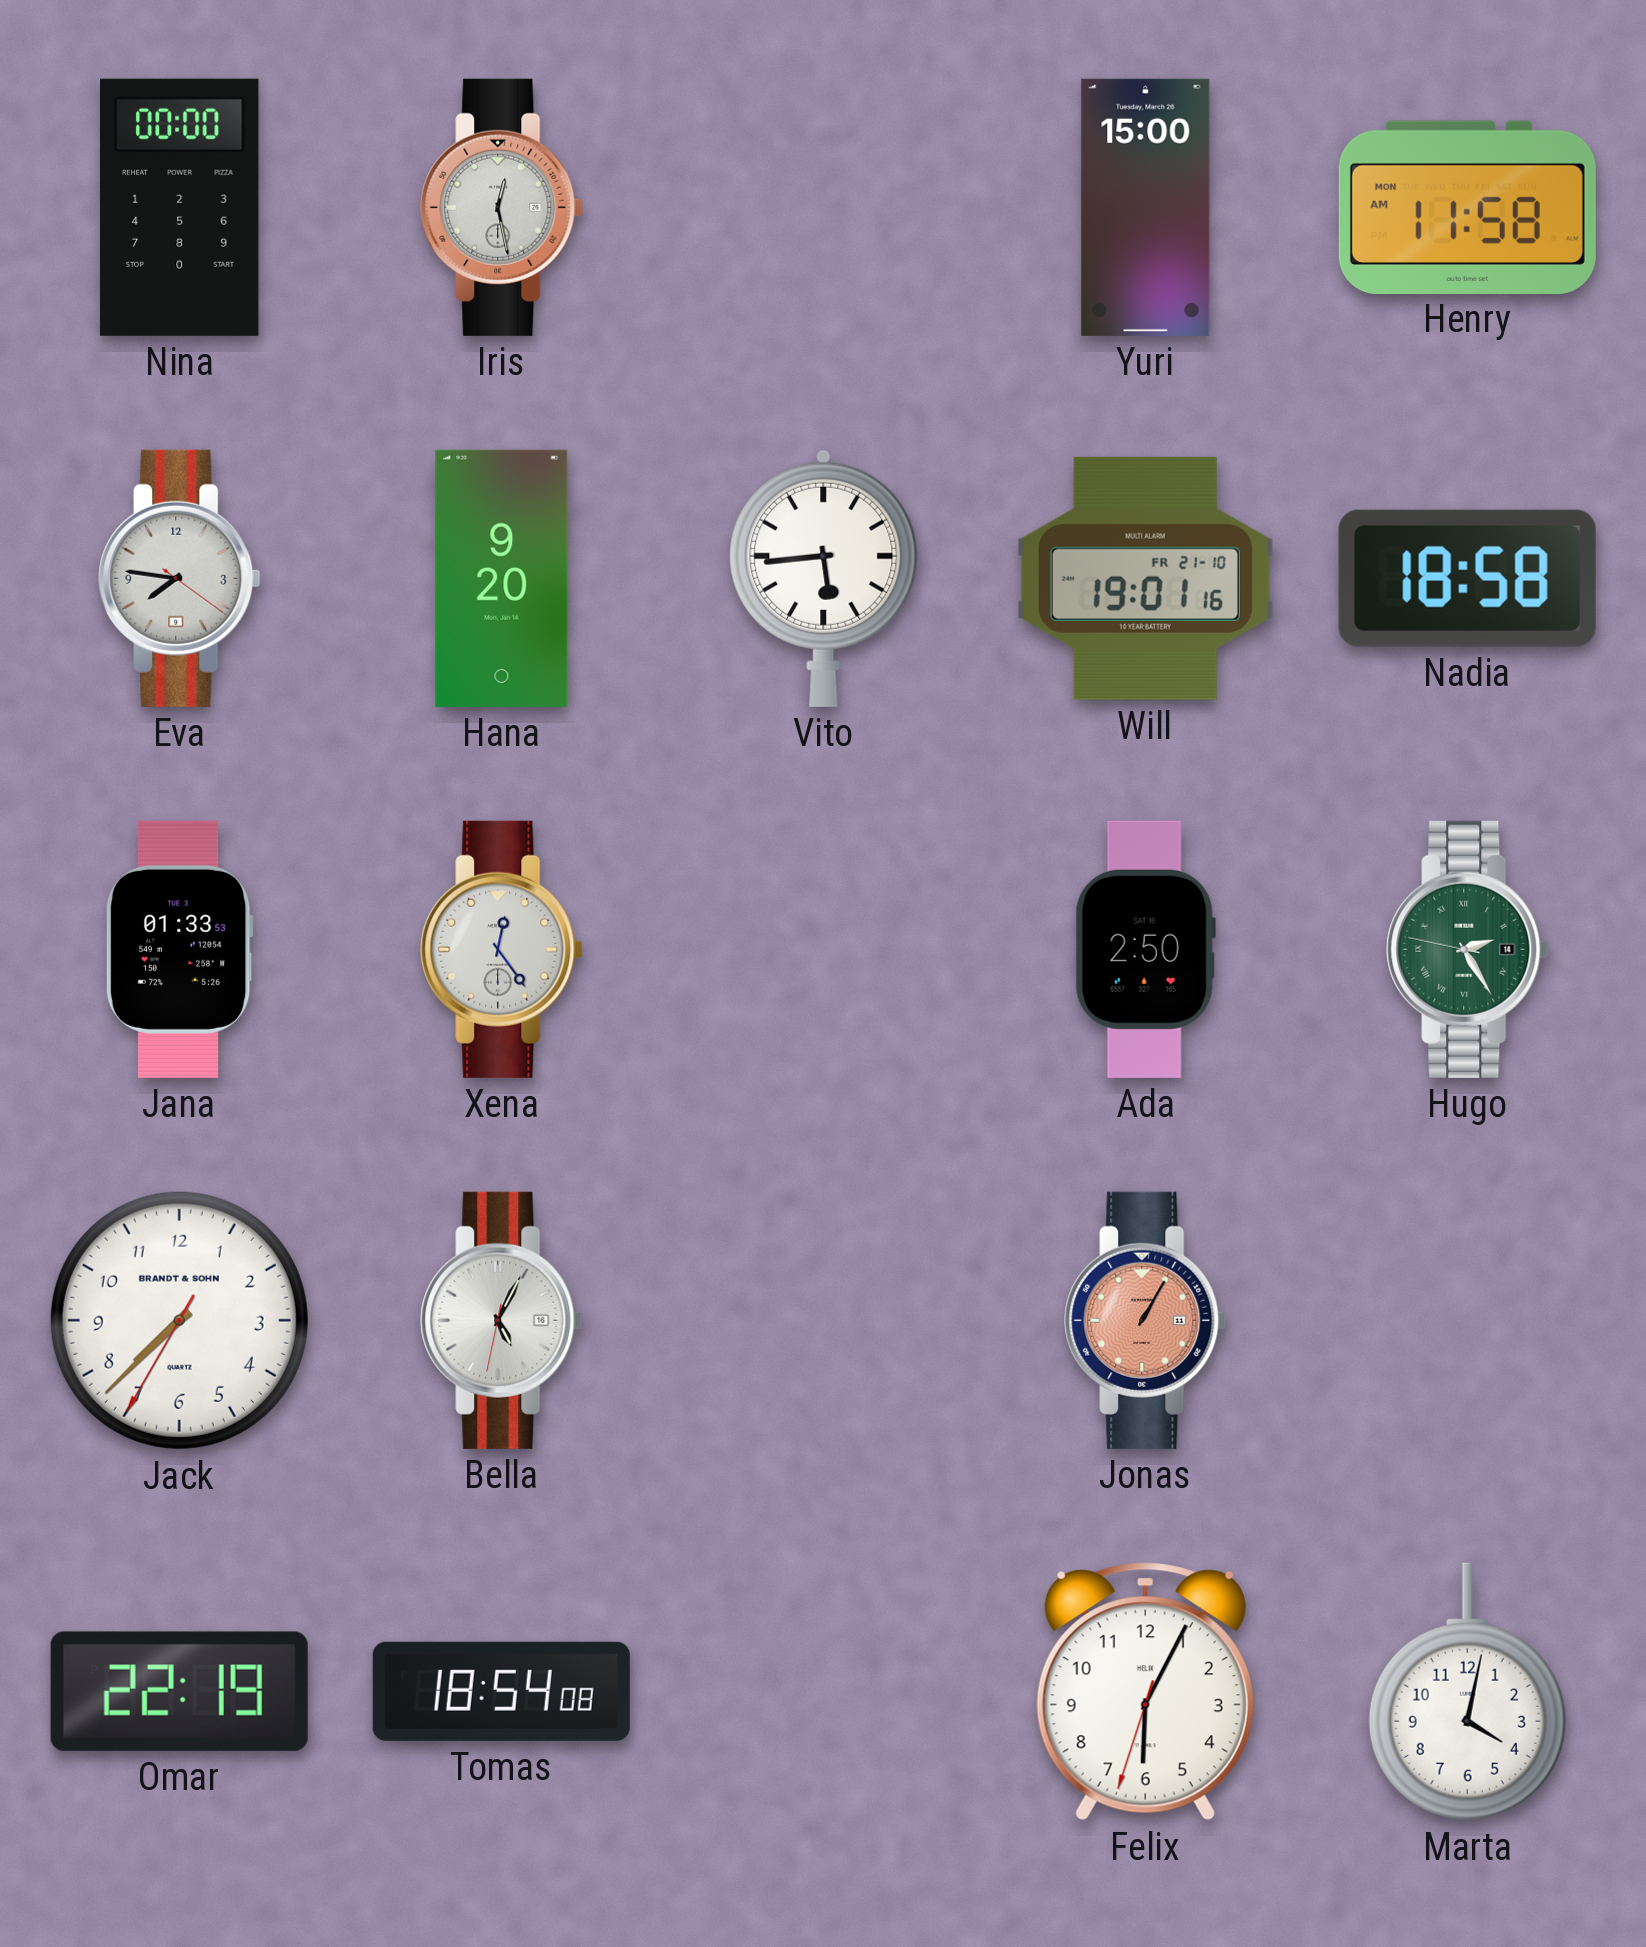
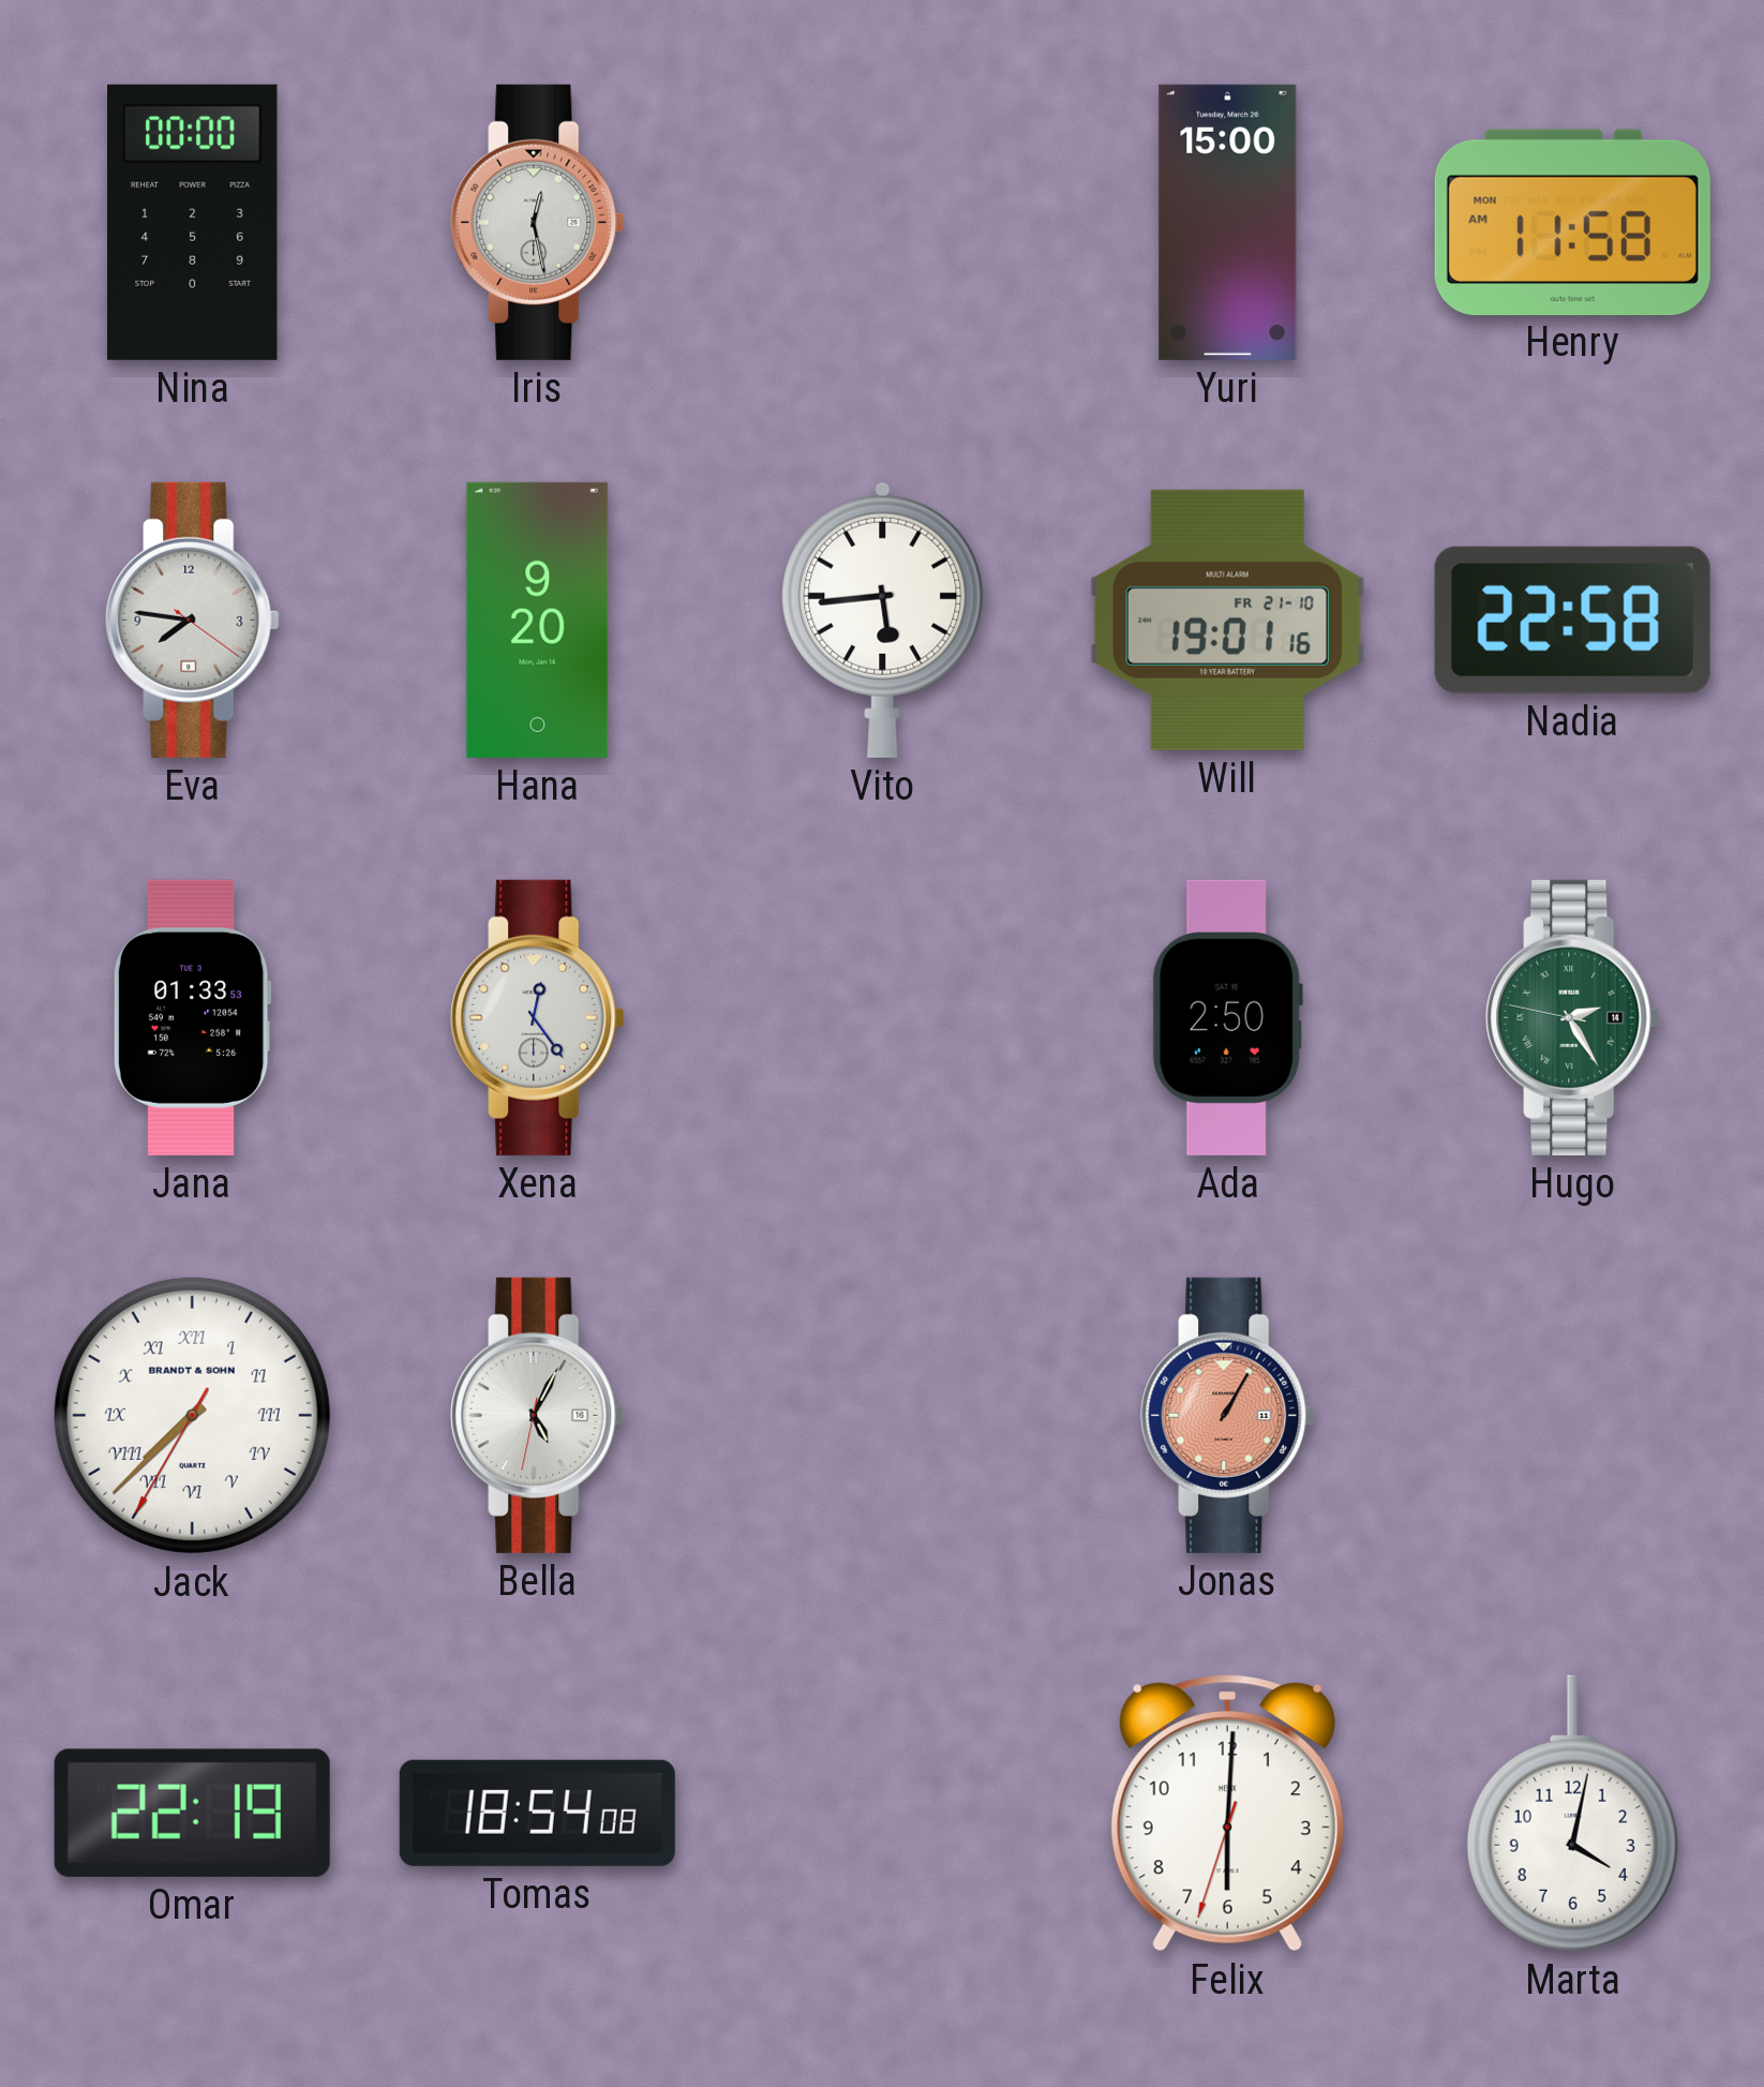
Nadia: 18:58 -> 22:58 (1572, 620)
Jack numerals: Arabic -> Roman (192, 1415)
Felix: 6:04 -> 6:00 (1227, 1814)
